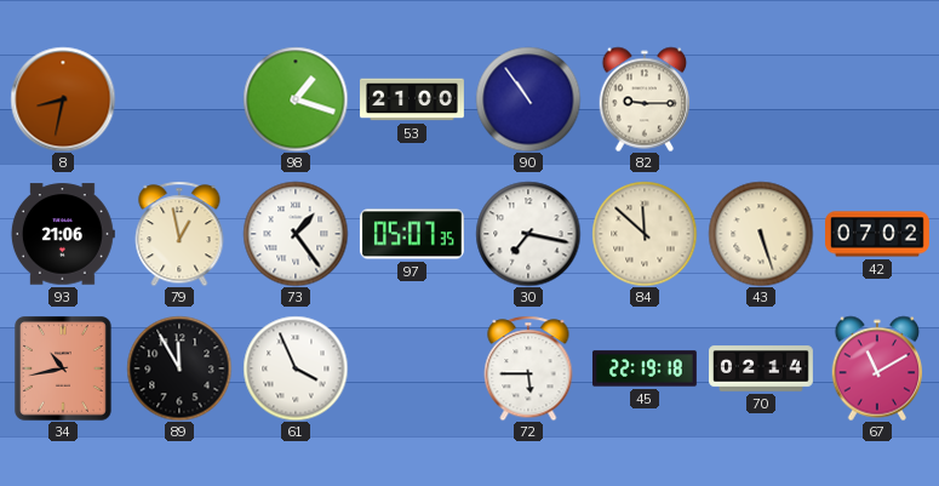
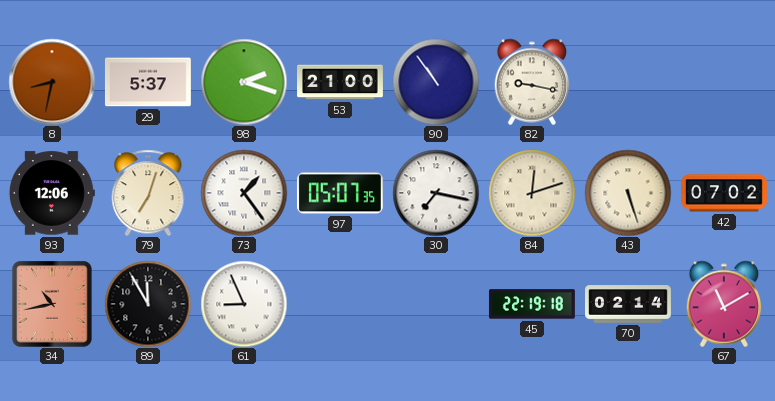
29: none -> 5:37 (148, 82)
98: 1:18 -> 2:18 (244, 82)
82: 9:15 -> 9:17 (532, 82)
93: 21:06 -> 12:06 (52, 193)
79: 12:58 -> 7:03 (148, 193)
84: 11:52 -> 12:12 (532, 193)
61: 3:56 -> 8:56 (244, 304)
72: 5:45 -> none (528, 368)
